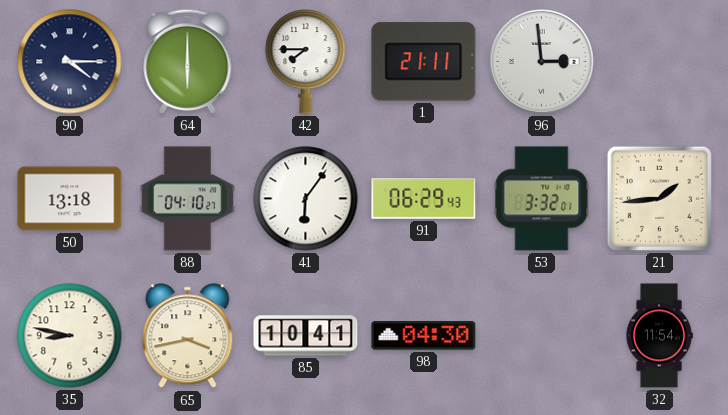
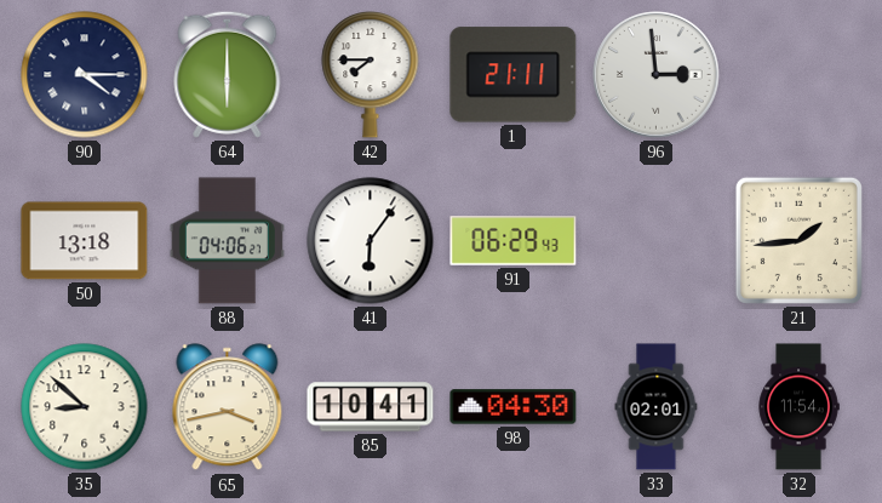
88: 04:10 -> 04:06 (227, 241)
53: 3:32 -> none (542, 199)
35: 8:47 -> 8:52 (85, 407)
33: none -> 02:01 (657, 407)
